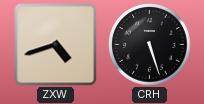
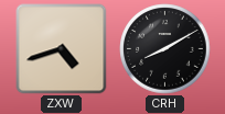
CRH: 5:27 -> 8:10 (165, 49)
